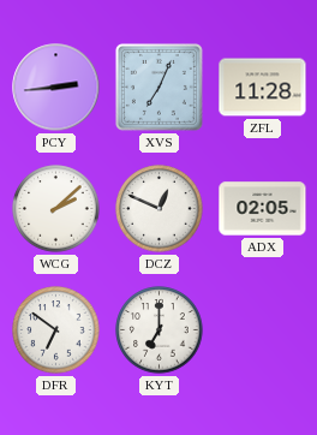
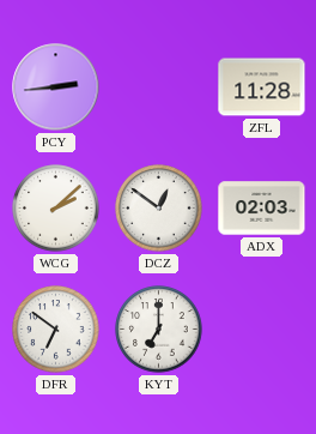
XVS: 7:04 -> none (158, 87)
DCZ: 12:49 -> 12:51 (159, 209)
ADX: 02:05 -> 02:03 (262, 209)
